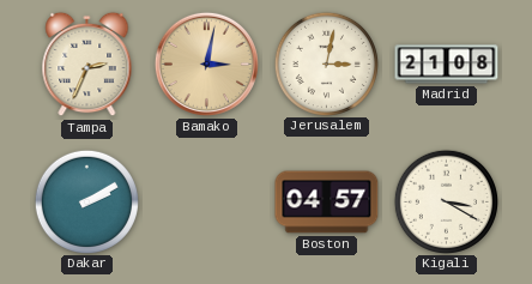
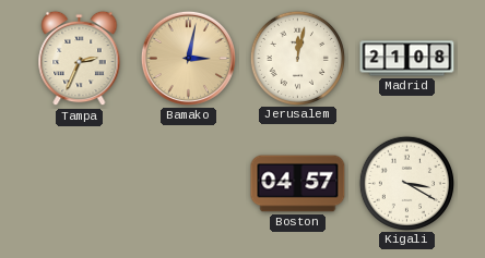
Jerusalem: 3:02 -> 12:02 (297, 58)
Dakar: 2:10 -> none (86, 201)
